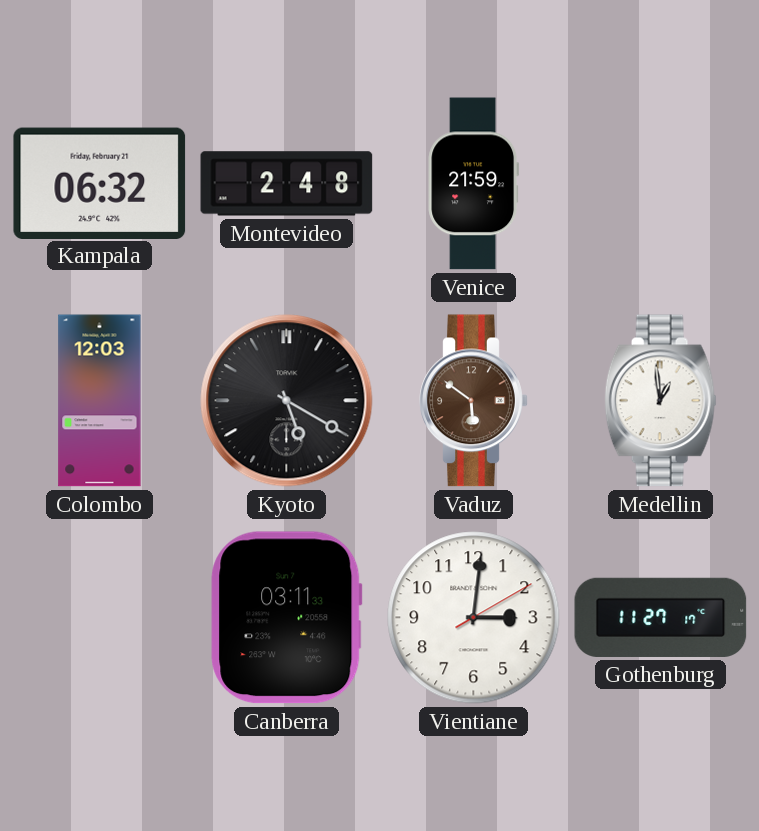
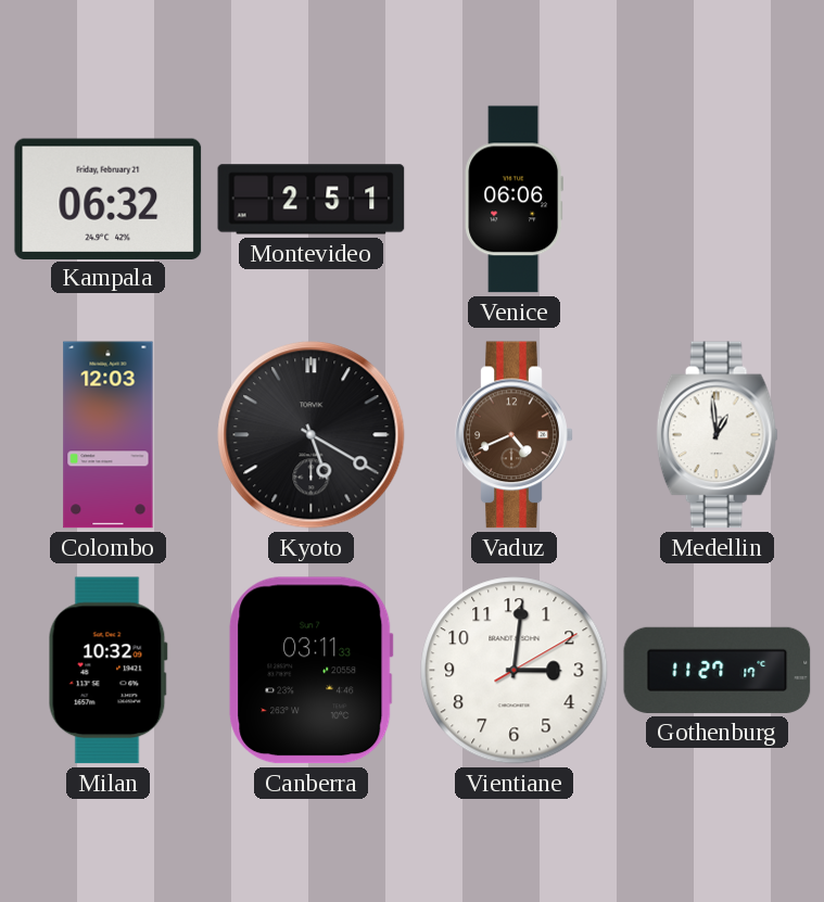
Montevideo: 2:48 -> 2:51 (312, 200)
Venice: 21:59 -> 06:06 (514, 200)
Vaduz: 5:51 -> 4:41 (515, 435)
Milan: none -> 10:32 (107, 671)
